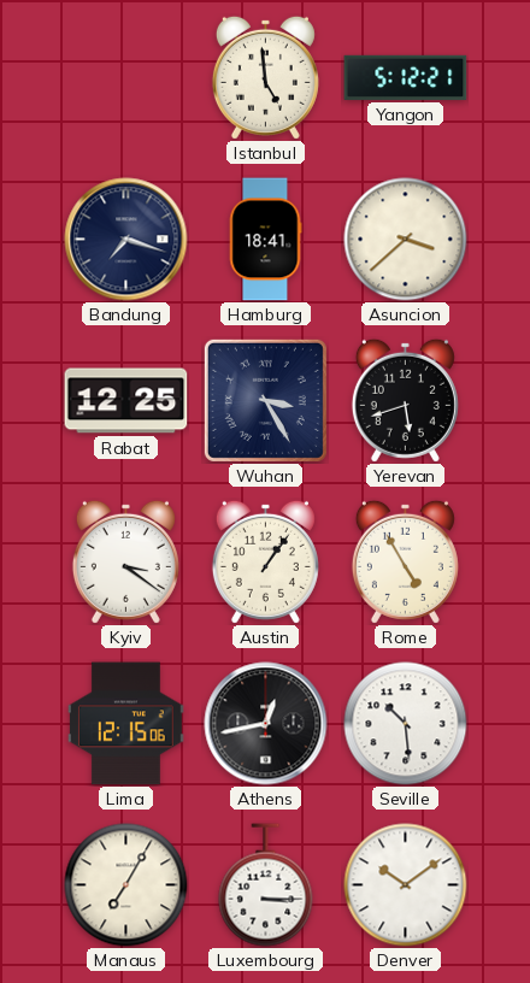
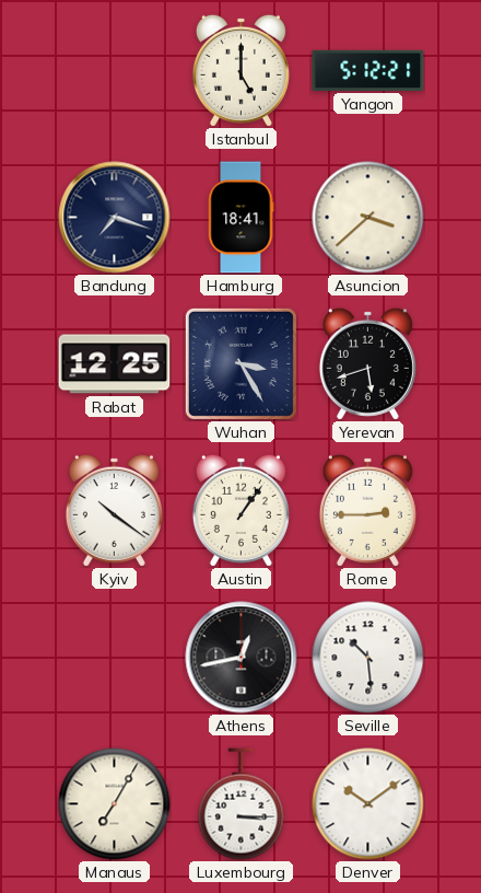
Istanbul: 4:59 -> 5:00 (241, 70)
Kyiv: 3:21 -> 10:21 (114, 510)
Rome: 4:55 -> 2:45 (367, 510)
Lima: 12:15 -> none (126, 724)
